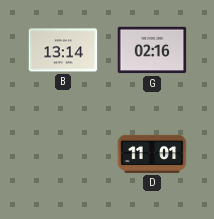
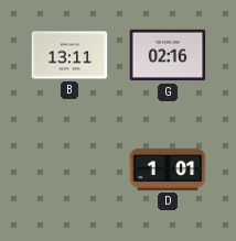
B: 13:14 -> 13:11 (69, 55)
D: 11:01 -> 1:01 (168, 169)
